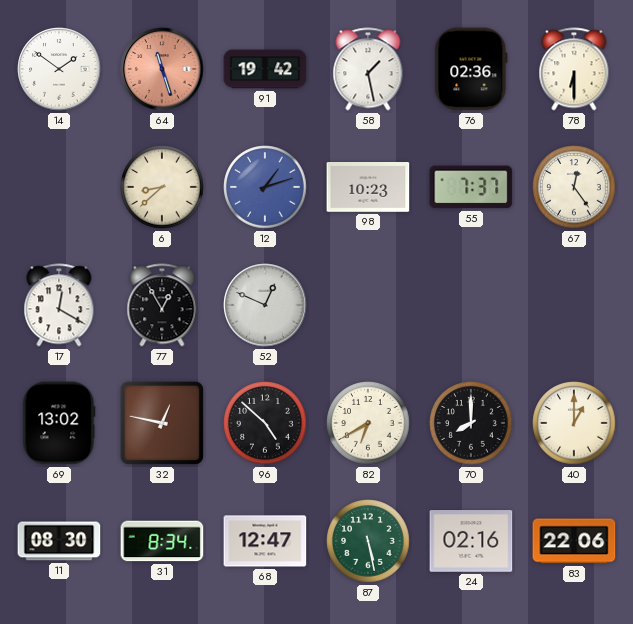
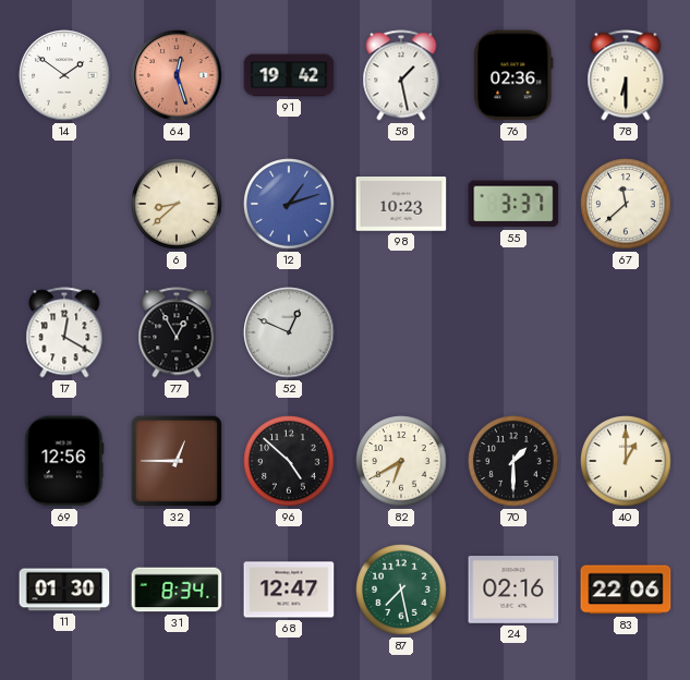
64: 11:27 -> 12:27 (177, 75)
55: 7:37 -> 3:37 (513, 204)
67: 12:24 -> 11:38 (626, 204)
69: 13:02 -> 12:56 (64, 461)
32: 12:47 -> 12:45 (177, 461)
70: 8:00 -> 1:30 (513, 461)
11: 08:30 -> 01:30 (64, 590)
87: 5:28 -> 7:28 (401, 590)
